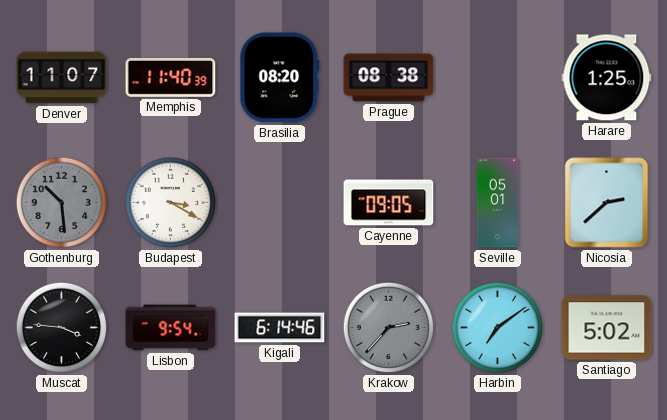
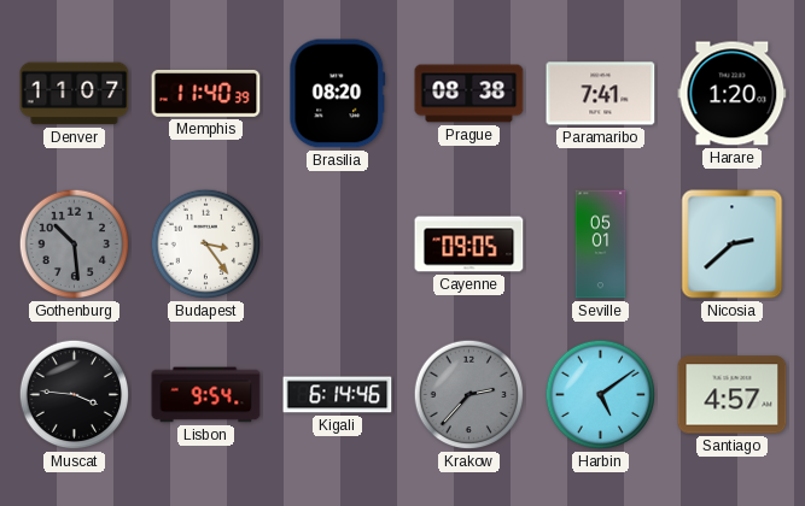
Paramaribo: none -> 7:41 (601, 94)
Harare: 1:25 -> 1:20 (733, 94)
Budapest: 3:20 -> 3:24 (206, 245)
Harbin: 7:09 -> 5:09 (601, 395)
Santiago: 5:02 -> 4:57 (733, 395)
